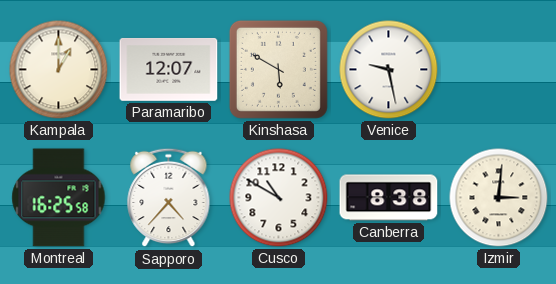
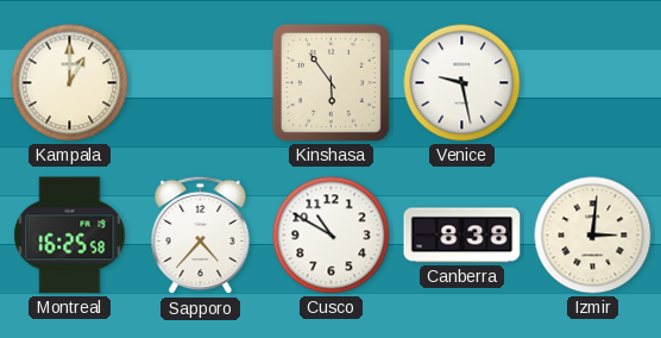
Paramaribo: 12:07 -> none (169, 69)
Kinshasa: 5:50 -> 5:54 (330, 82)
